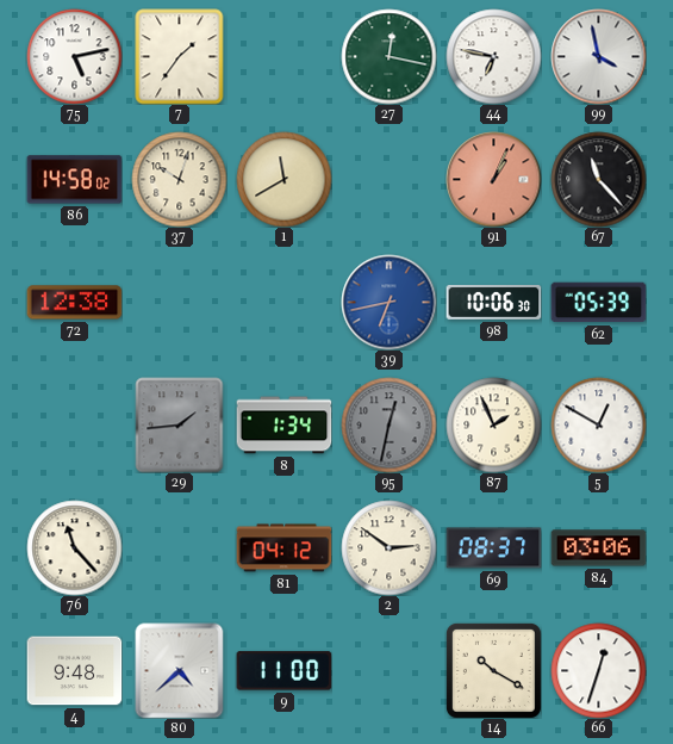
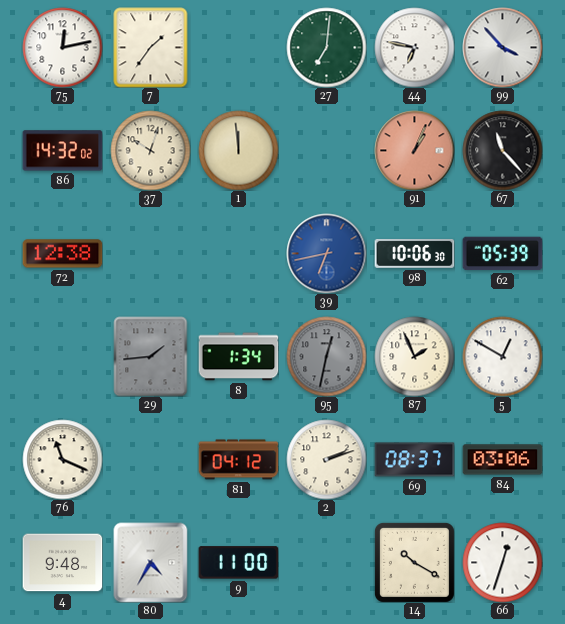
75: 5:13 -> 12:13 (62, 47)
27: 12:17 -> 7:01 (326, 47)
99: 3:58 -> 3:53 (502, 47)
86: 14:58 -> 14:32 (62, 151)
1: 11:40 -> 11:59 (238, 150)
76: 11:23 -> 11:19 (62, 459)
2: 2:51 -> 2:12 (326, 459)
80: 4:38 -> 4:35 (151, 562)
